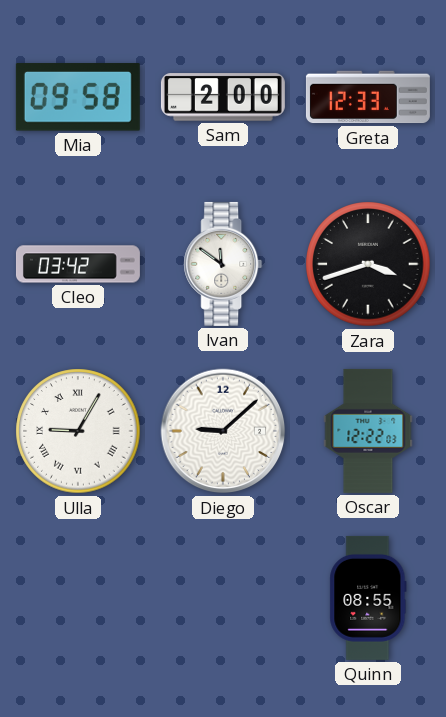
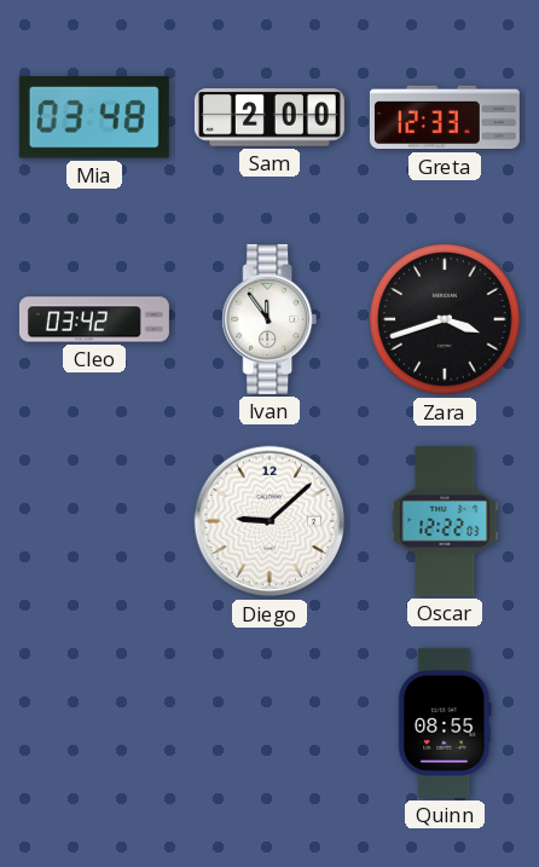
Mia: 09:58 -> 03:48 (94, 117)
Ivan: 11:51 -> 11:54 (269, 319)
Ulla: 9:05 -> none (78, 431)
